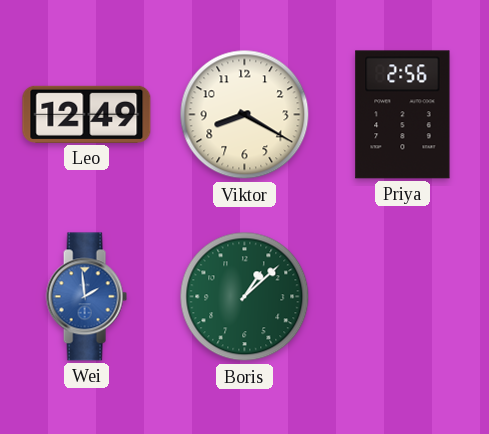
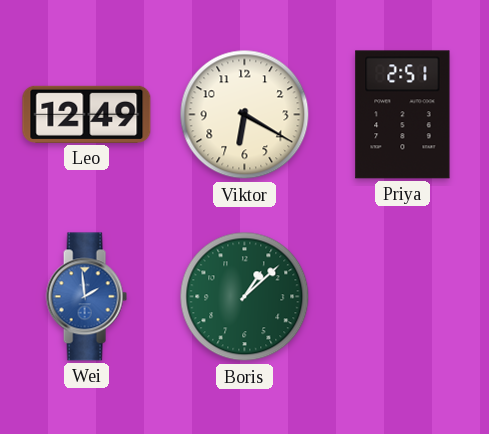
Viktor: 8:20 -> 6:20 (245, 115)
Priya: 2:56 -> 2:51 (403, 115)
